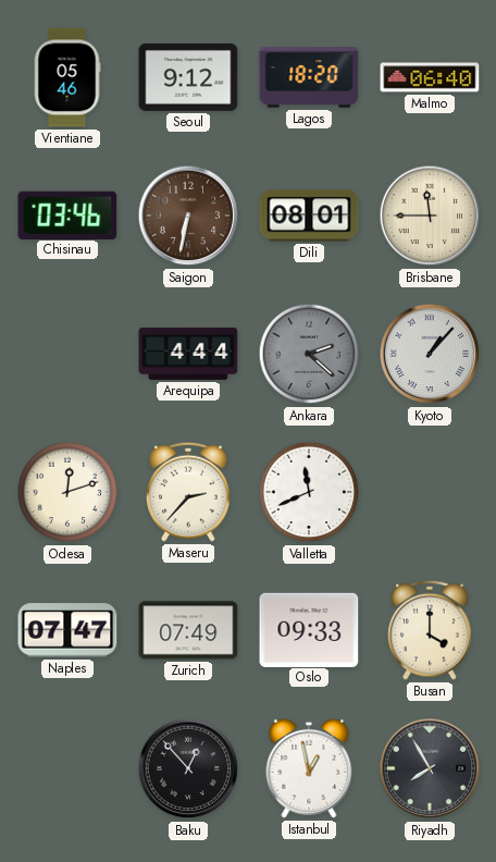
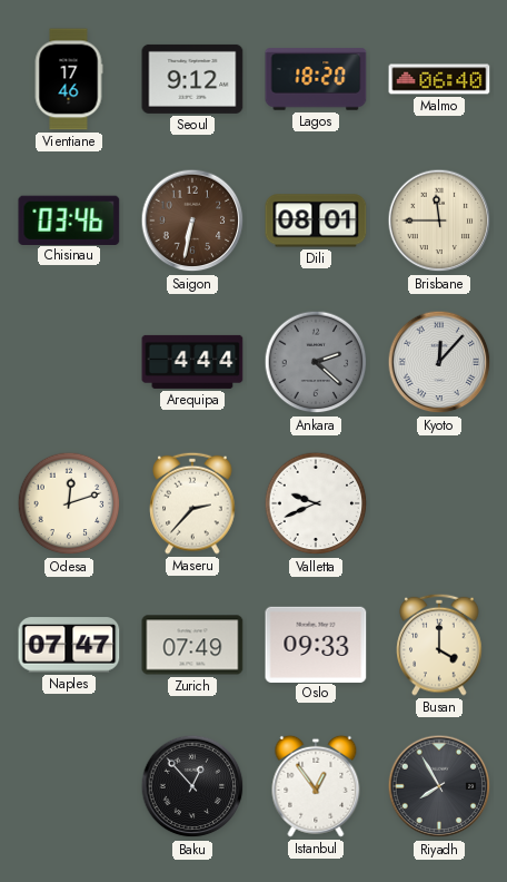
Vientiane: 05:46 -> 17:46 (69, 79)
Kyoto: 1:07 -> 12:07 (439, 362)
Valletta: 11:41 -> 9:41 (316, 503)
Istanbul: 12:58 -> 12:54 (316, 786)
